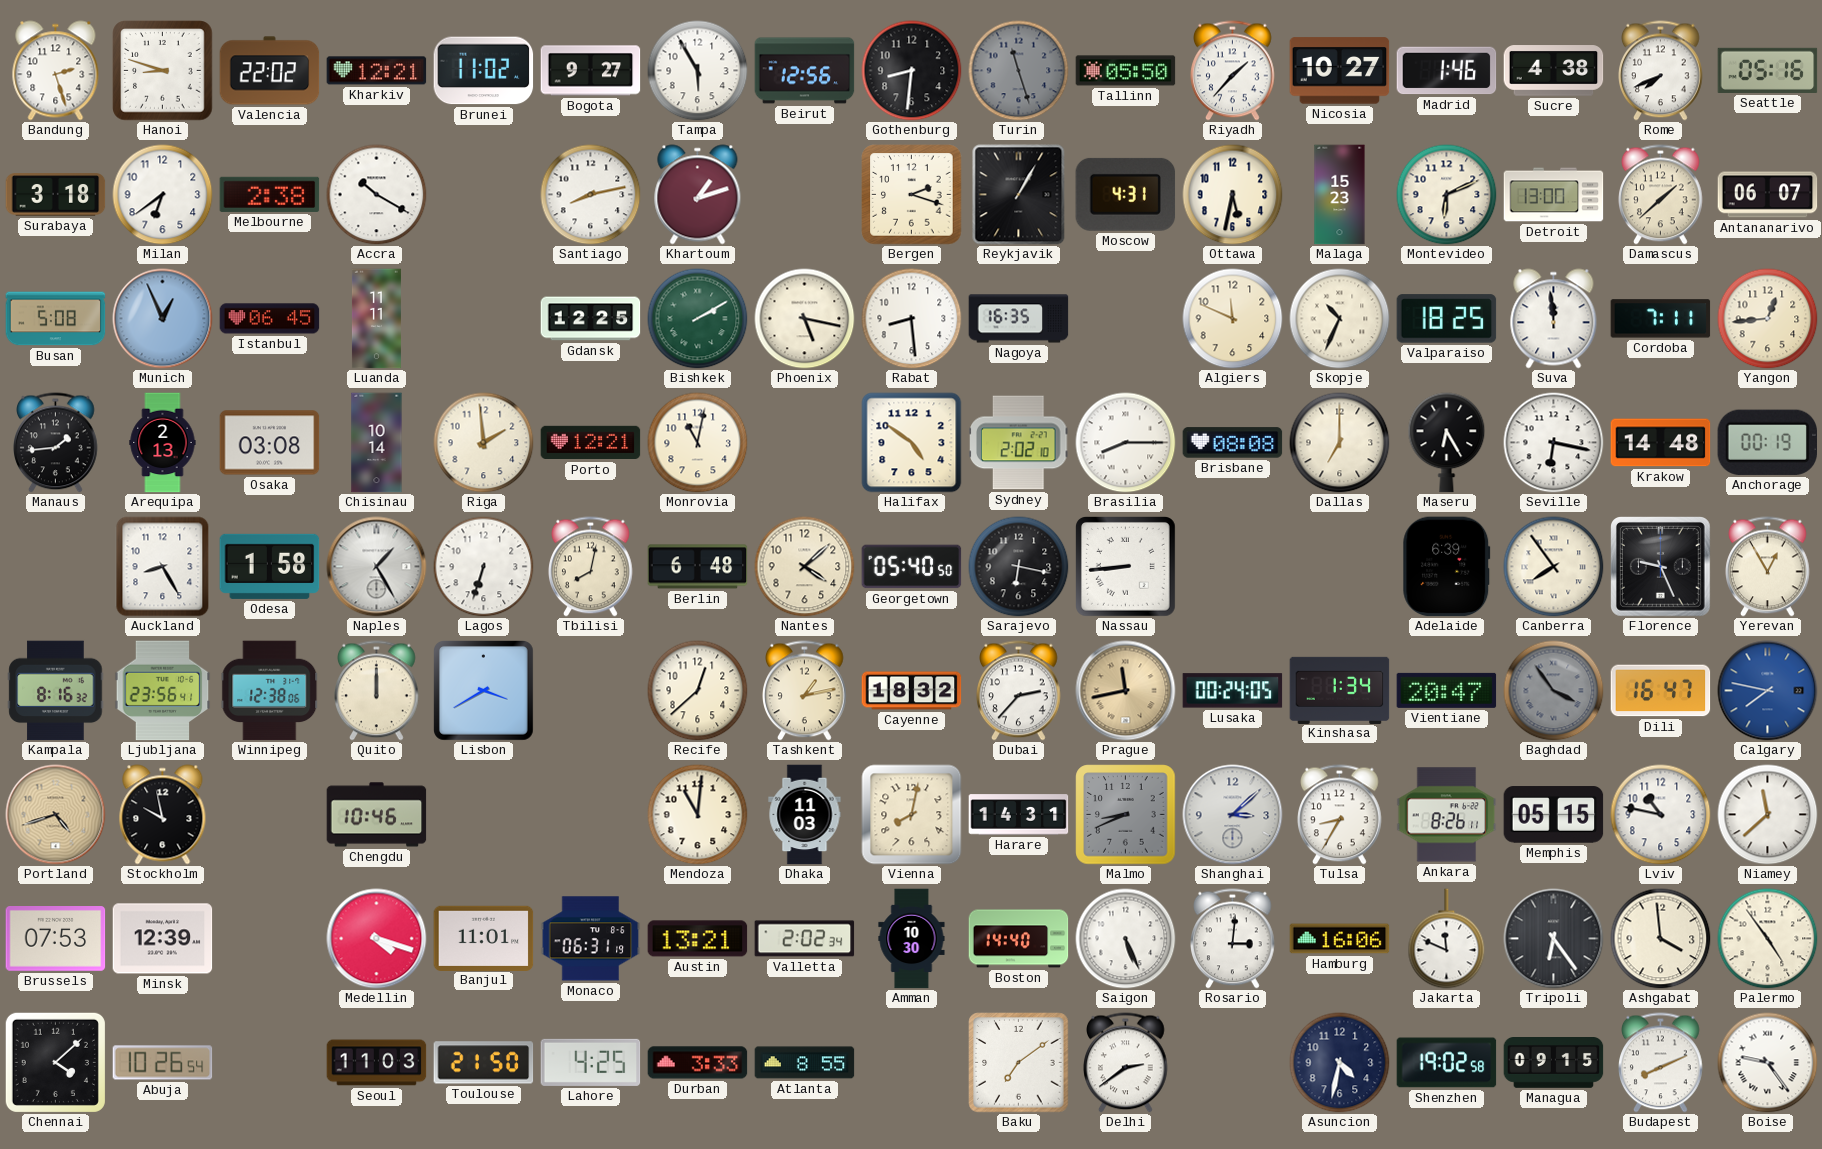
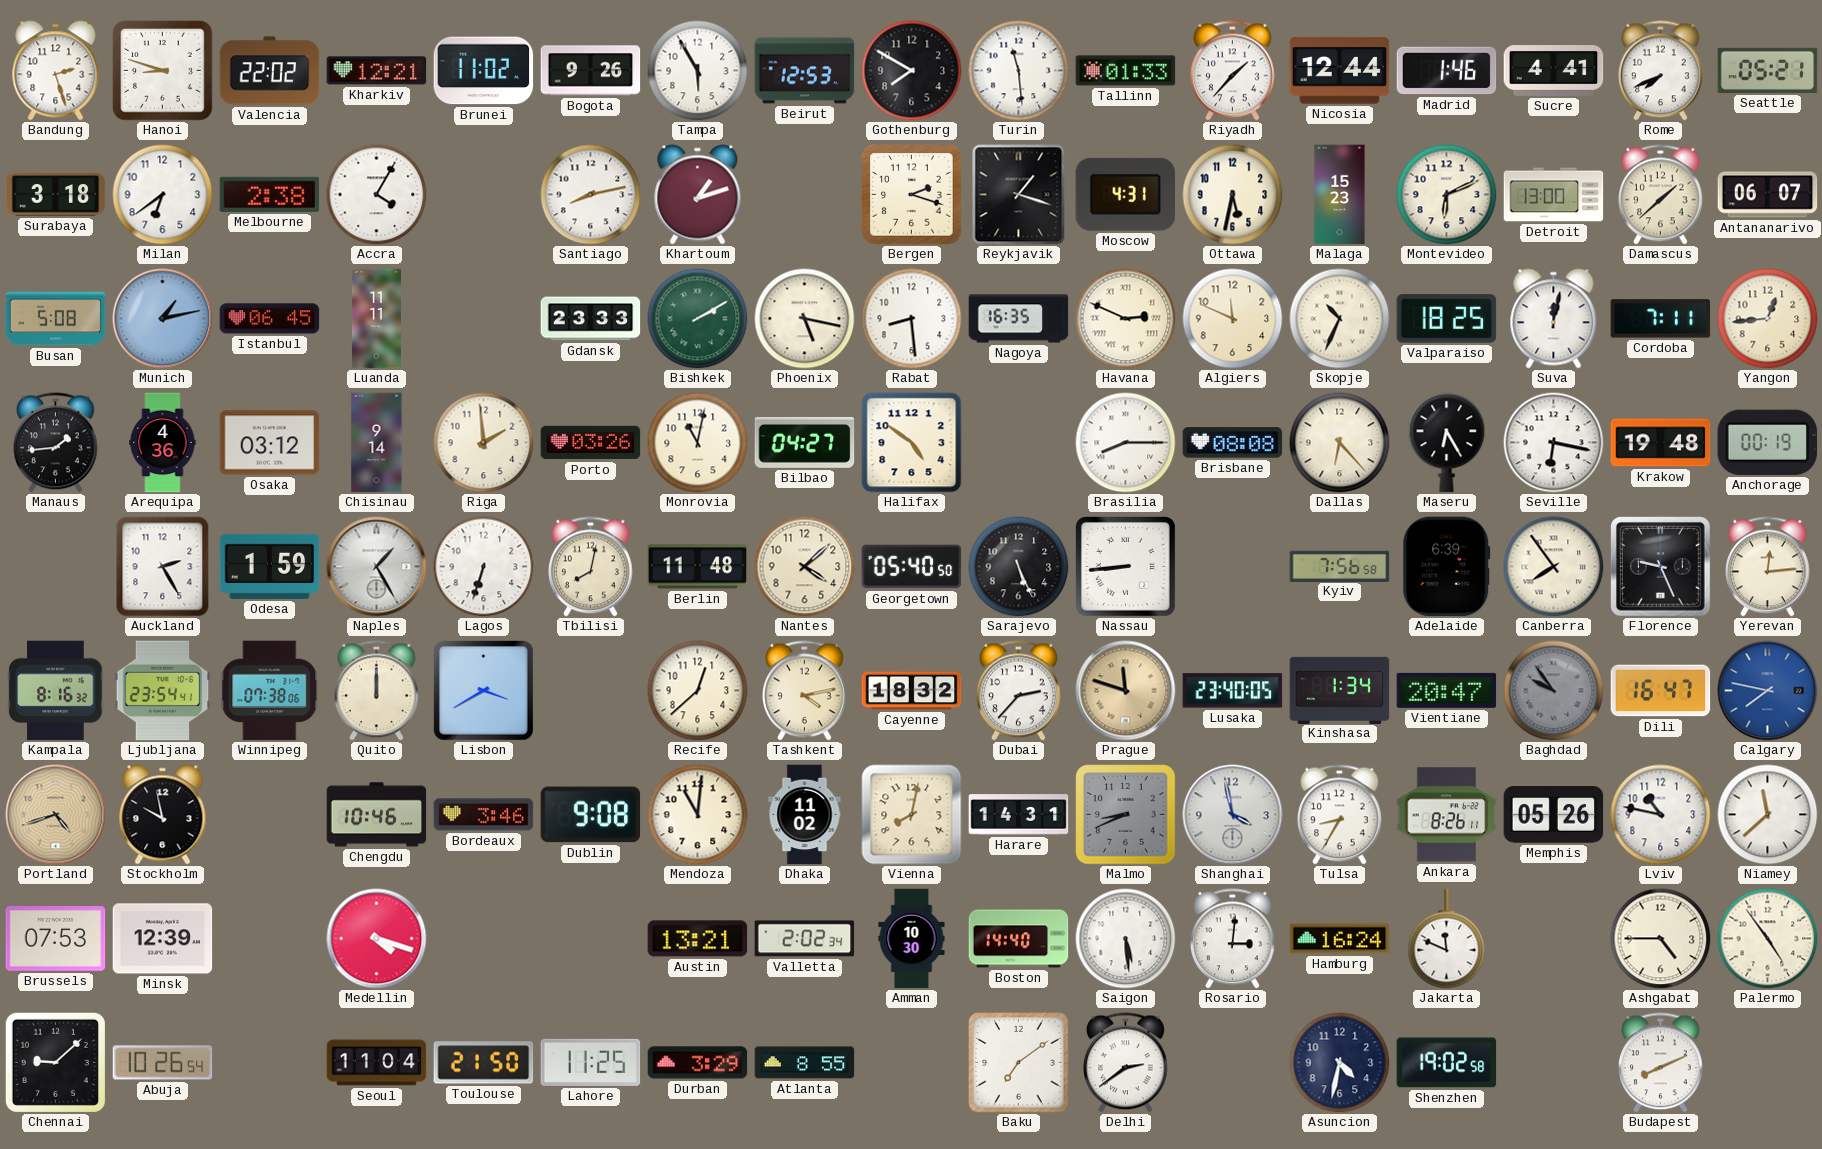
Bogota: 9:27 -> 9:26 (591, 71)
Beirut: 12:56 -> 12:53 (805, 71)
Gothenburg: 8:31 -> 7:50 (912, 71)
Turin: 11:27 -> 11:29 (1019, 71)
Turin dial: grey -> white (1019, 71)
Tallinn: 05:50 -> 01:33 (1126, 71)
Nicosia: 10:27 -> 12:44 (1340, 71)
Sucre: 4:38 -> 4:41 (1554, 71)
Seattle: 05:16 -> 05:21 (1768, 70)
Accra: 10:20 -> 4:05 (377, 195)
Reykjavik: 1:05 -> 1:18 (1019, 195)
Munich: 12:56 -> 1:13 (163, 319)
Gdansk: 12:25 -> 23:33 (591, 319)
Havana: none -> 2:49 (1126, 319)
Suva: 11:59 -> 12:02 (1554, 319)
Arequipa: 2:13 -> 4:36 (163, 443)
Osaka: 03:08 -> 03:12 (270, 443)
Chisinau: 10:14 -> 9:14 (377, 443)
Porto: 12:21 -> 03:26 (591, 443)
Bilbao: none -> 04:27 (805, 442)
Sydney: 2:02 -> none (1019, 443)
Dallas: 7:00 -> 6:23 (1340, 443)
Krakow: 14:48 -> 19:48 (1661, 443)
Auckland: 8:25 -> 2:25 (163, 567)
Odesa: 1:58 -> 1:59 (270, 566)
Berlin: 6:48 -> 11:48 (698, 567)
Sarajevo: 6:17 -> 5:26 (1019, 567)
Kyiv: none -> 7:56 (1340, 566)
Yerevan: 12:55 -> 12:14 (1768, 567)
Ljubljana: 23:56 -> 23:54 (163, 691)
Winnipeg: 12:38 -> 07:38 (270, 691)
Tashkent: 1:13 -> 4:13 (805, 691)
Prague: 11:43 -> 11:48 (1126, 691)
Lusaka: 00:24 -> 23:40 (1233, 691)
Baghdad: 3:54 -> 9:54 (1554, 691)
Bordeaux: none -> 3:46 (484, 815)
Dublin: none -> 9:08 (591, 815)
Dhaka: 11:03 -> 11:02 (805, 815)
Shanghai: 3:08 -> 3:58 (1233, 815)
Memphis: 05:15 -> 05:26 (1554, 815)
Banjul: 11:01 -> none (484, 938)
Monaco: 06:31 -> none (591, 939)
Saigon: 5:26 -> 5:29 (1126, 939)
Hamburg: 16:06 -> 16:24 (1340, 939)
Tripoli: 6:24 -> none (1554, 939)
Ashgabat: 3:59 -> 4:45 (1661, 939)
Chennai: 4:08 -> 9:08 (55, 1062)
Seoul: 11:03 -> 11:04 (377, 1063)
Lahore: 4:25 -> 11:25 (591, 1062)
Durban: 3:33 -> 3:29 (698, 1063)
Managua: 09:15 -> none (1554, 1063)
Boise: 9:24 -> none (1768, 1063)
